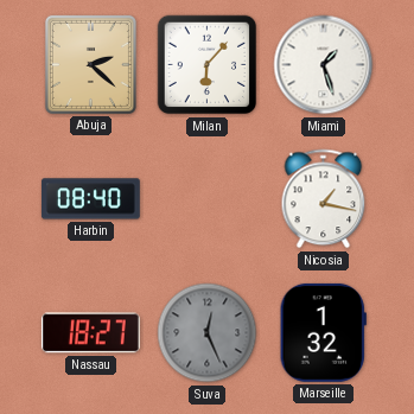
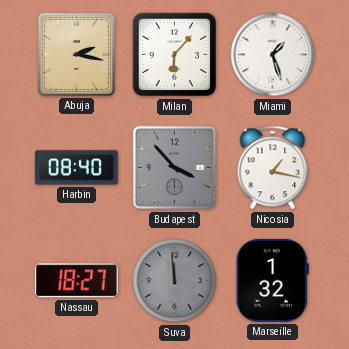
Abuja: 2:22 -> 2:17 (76, 54)
Budapest: none -> 3:53 (175, 168)
Suva: 12:26 -> 11:59 (175, 281)
